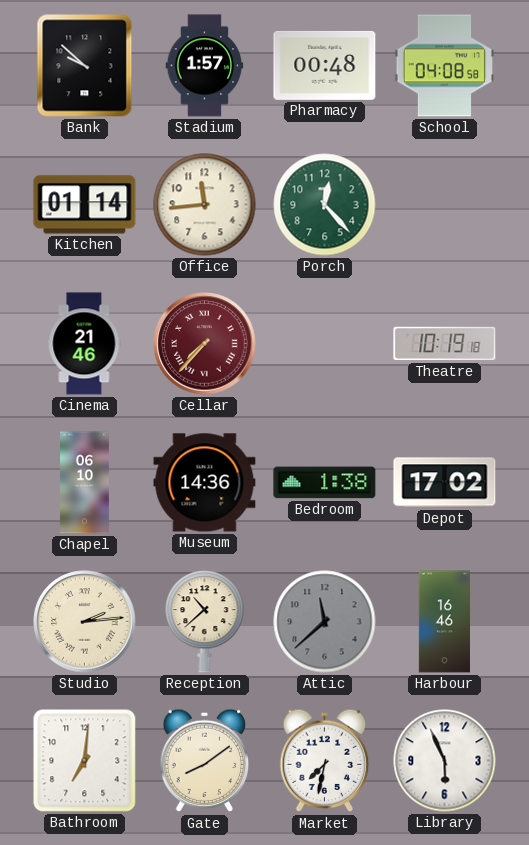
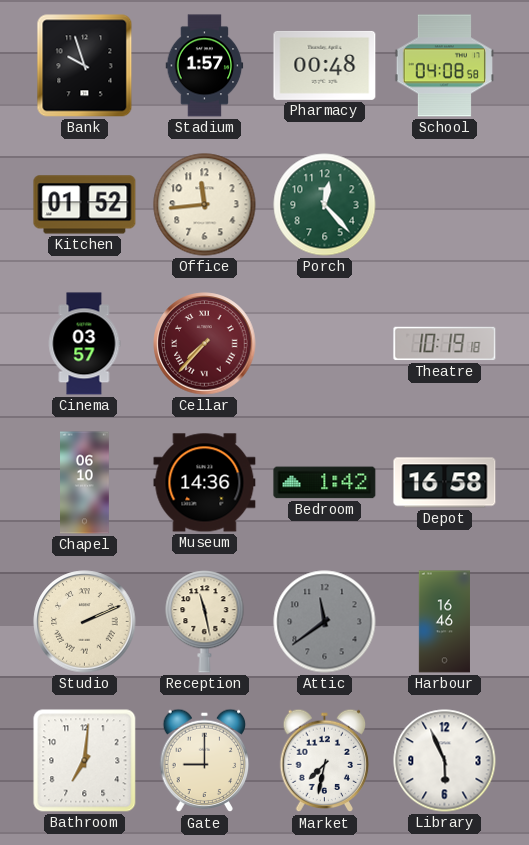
Bank: 9:52 -> 9:57 (85, 66)
Kitchen: 01:14 -> 01:52 (85, 205)
Cinema: 21:46 -> 03:57 (84, 344)
Bedroom: 1:38 -> 1:42 (325, 483)
Depot: 17:02 -> 16:58 (445, 483)
Studio: 2:14 -> 2:11 (85, 622)
Reception: 10:38 -> 11:28 (205, 622)
Attic: 11:38 -> 11:39 (325, 622)
Gate: 8:09 -> 9:00 (205, 761)
